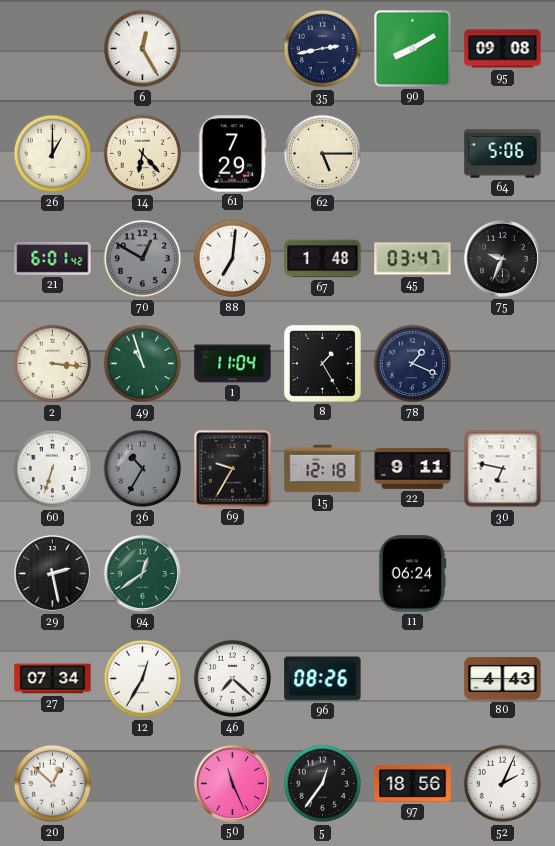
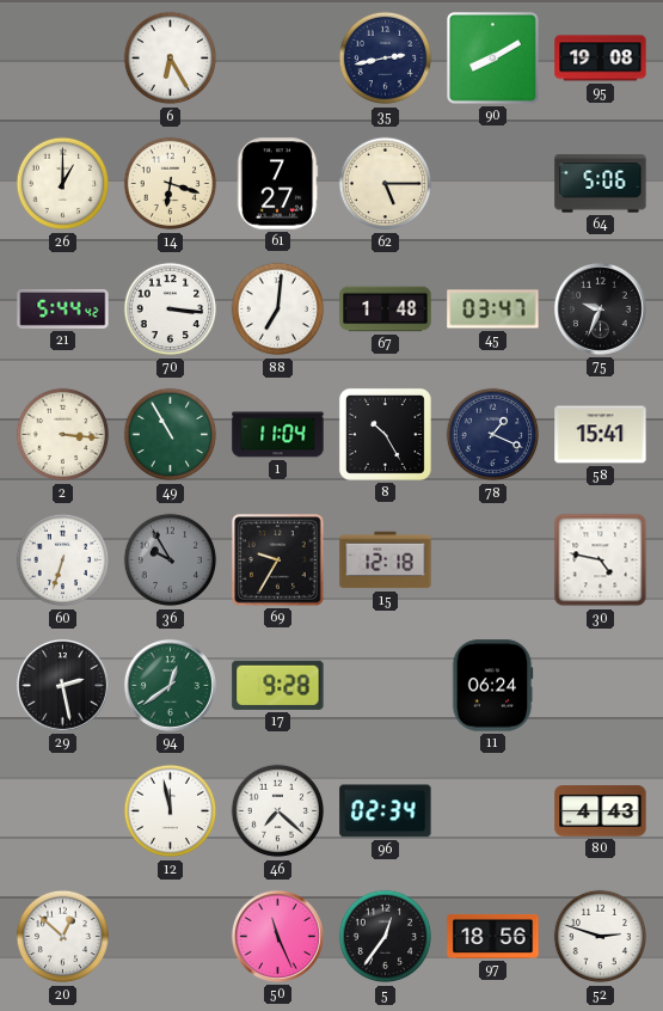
6: 12:25 -> 6:25 (171, 59)
95: 09:08 -> 19:08 (601, 59)
14: 6:23 -> 6:18 (171, 184)
61: 7:29 -> 7:27 (277, 184)
21: 6:01 -> 5:44 (63, 308)
70: 12:50 -> 3:16 (171, 310)
70 dial: grey -> white (171, 310)
49: 10:57 -> 10:55 (171, 435)
8: 1:25 -> 10:25 (385, 434)
58: none -> 15:41 (601, 435)
36: 10:35 -> 9:55 (171, 560)
22: 9:11 -> none (413, 468)
30: 6:47 -> 4:47 (601, 560)
17: none -> 9:28 (278, 685)
27: 07:34 -> none (53, 679)
12: 12:35 -> 11:58 (171, 811)
96: 08:26 -> 02:34 (386, 811)
52: 2:04 -> 2:48 (601, 937)
